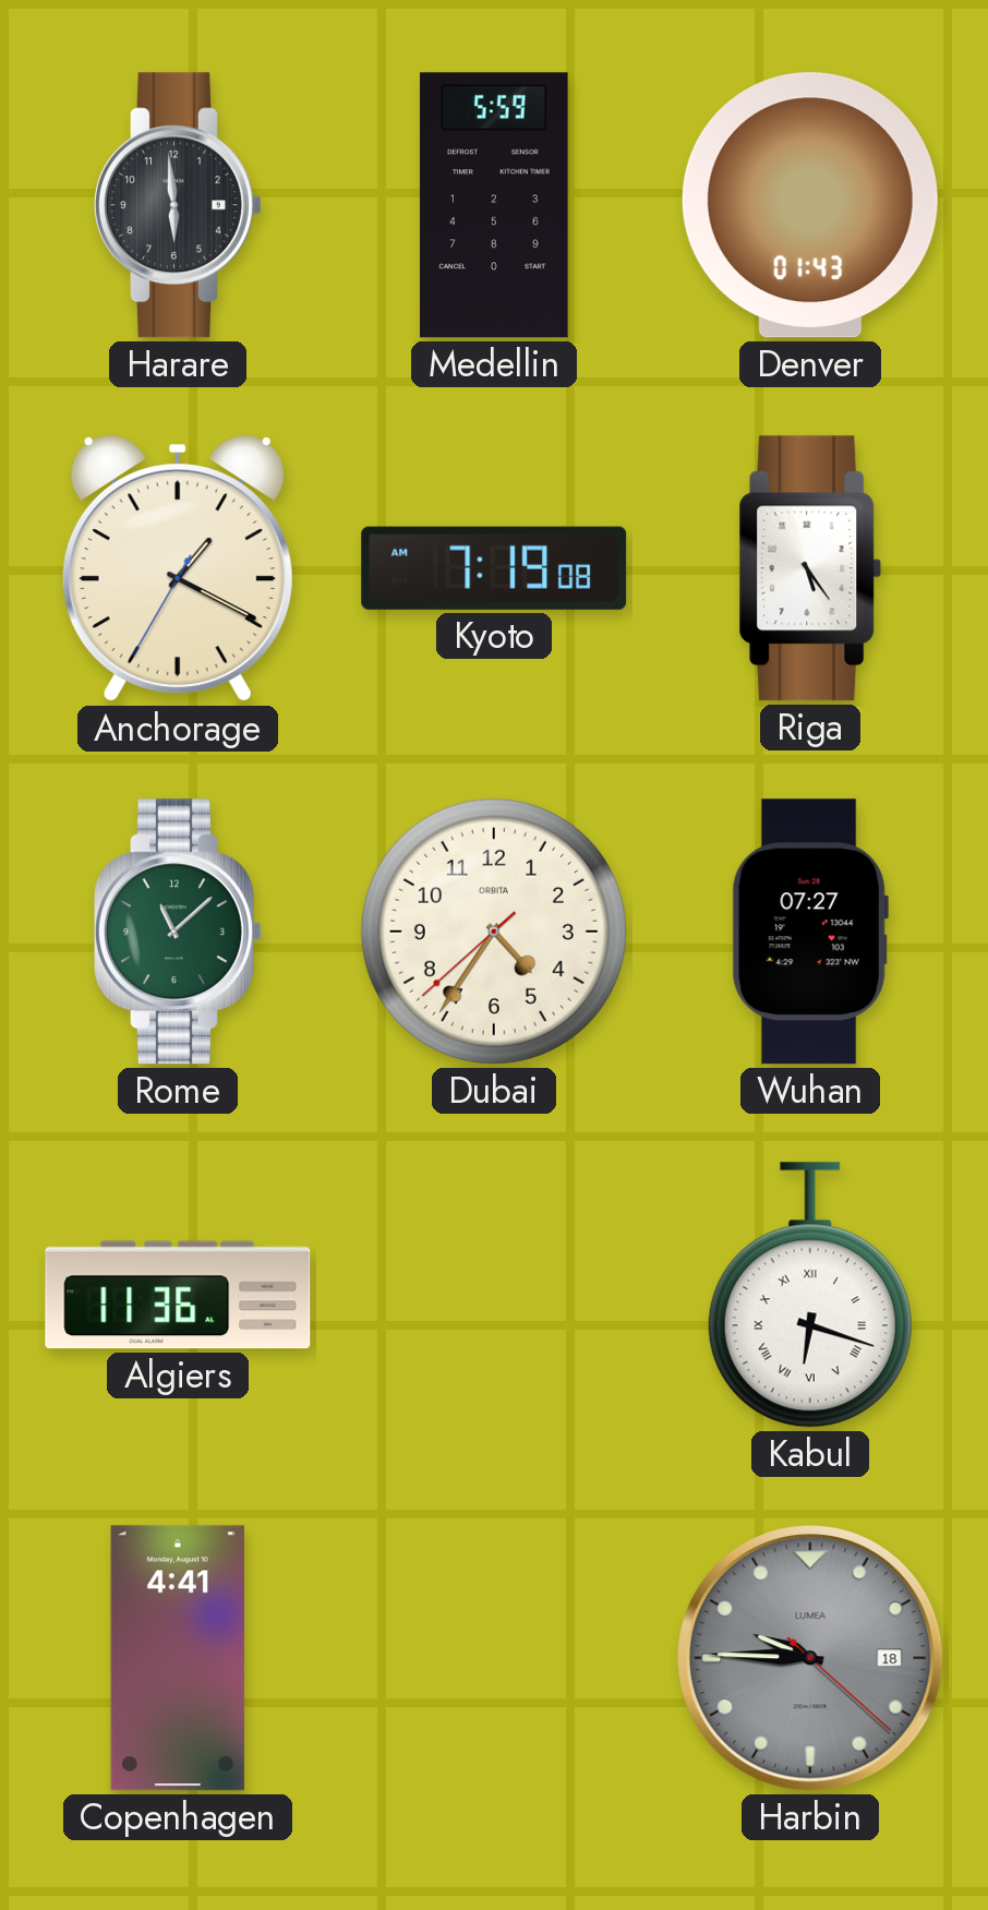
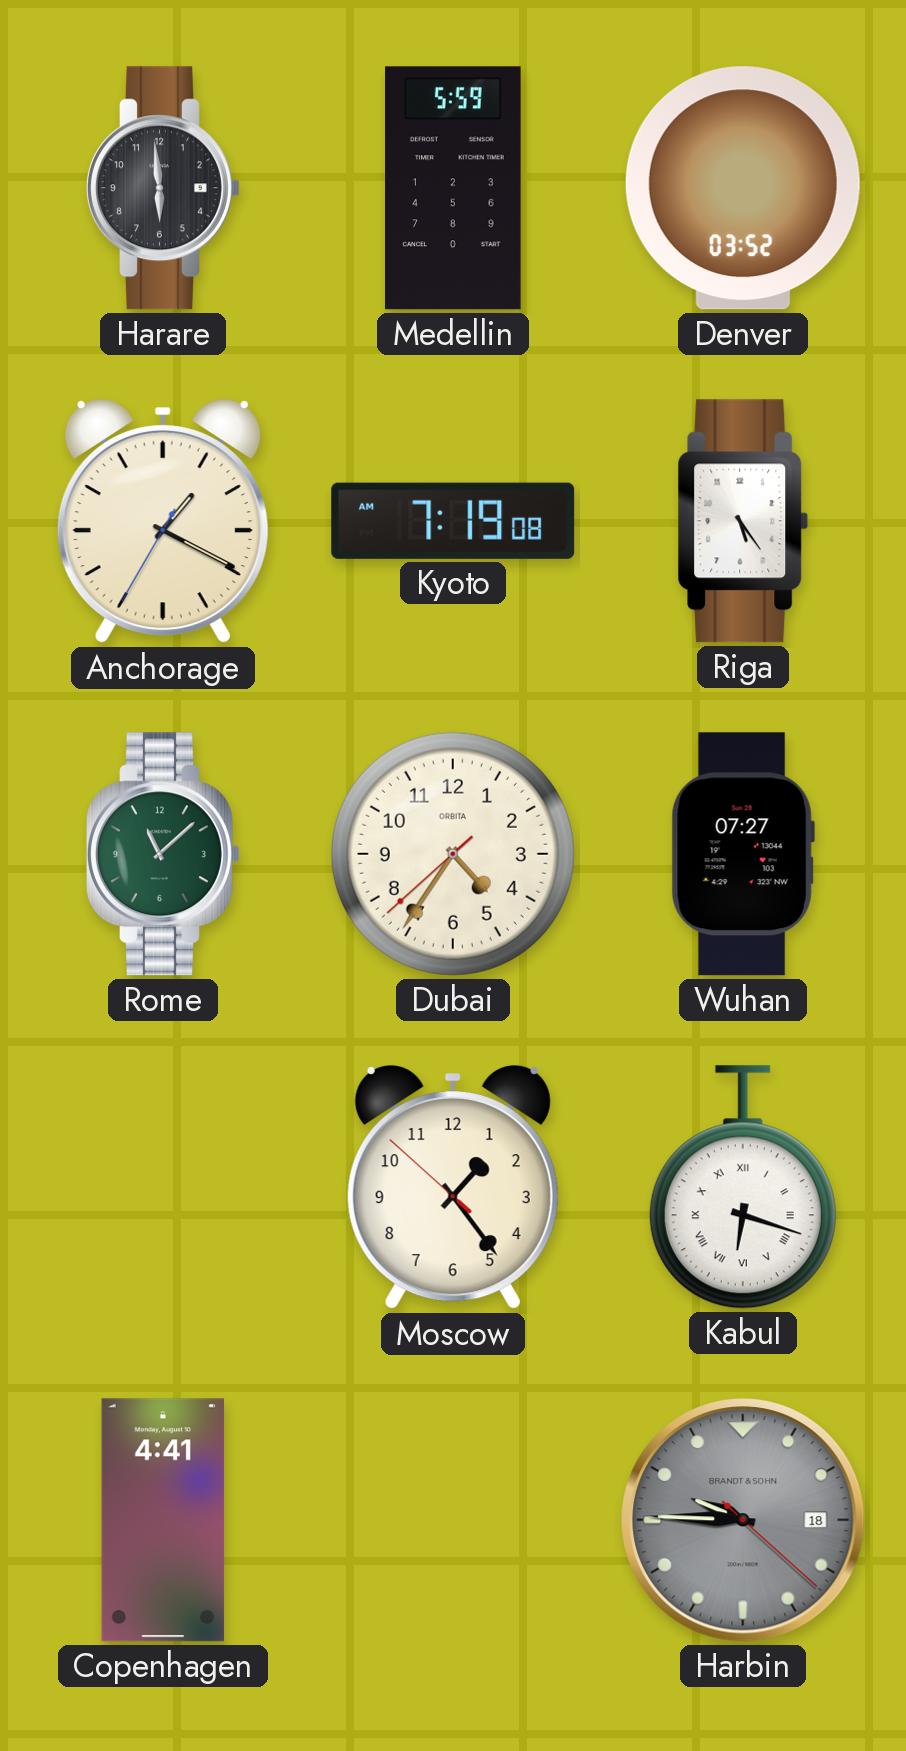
Denver: 01:43 -> 03:52 (743, 188)
Algiers: 11:36 -> none (178, 1295)
Moscow: none -> 1:23 (453, 1188)
Harbin brand: LUMEA -> BRANDT & SOHN (744, 1521)
